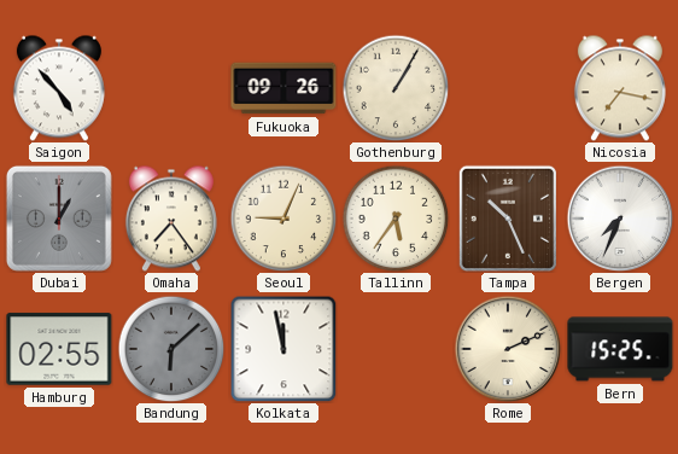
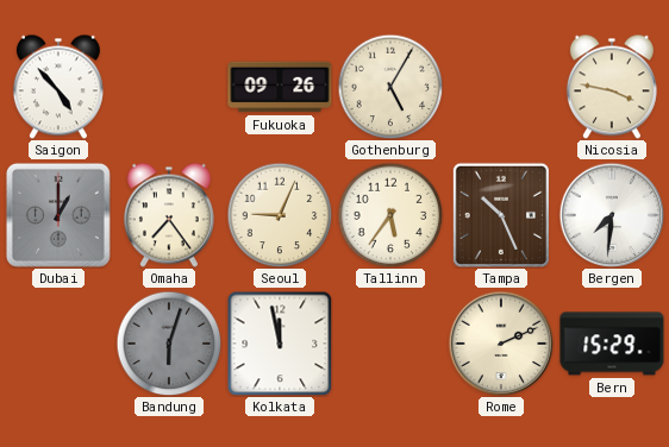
Gothenburg: 1:05 -> 5:05 (390, 87)
Nicosia: 7:17 -> 3:47 (612, 87)
Bergen: 7:34 -> 7:31 (612, 215)
Hamburg: 02:55 -> none (59, 349)
Bandung: 6:08 -> 6:03 (169, 344)
Bern: 15:25 -> 15:29 (612, 344)
